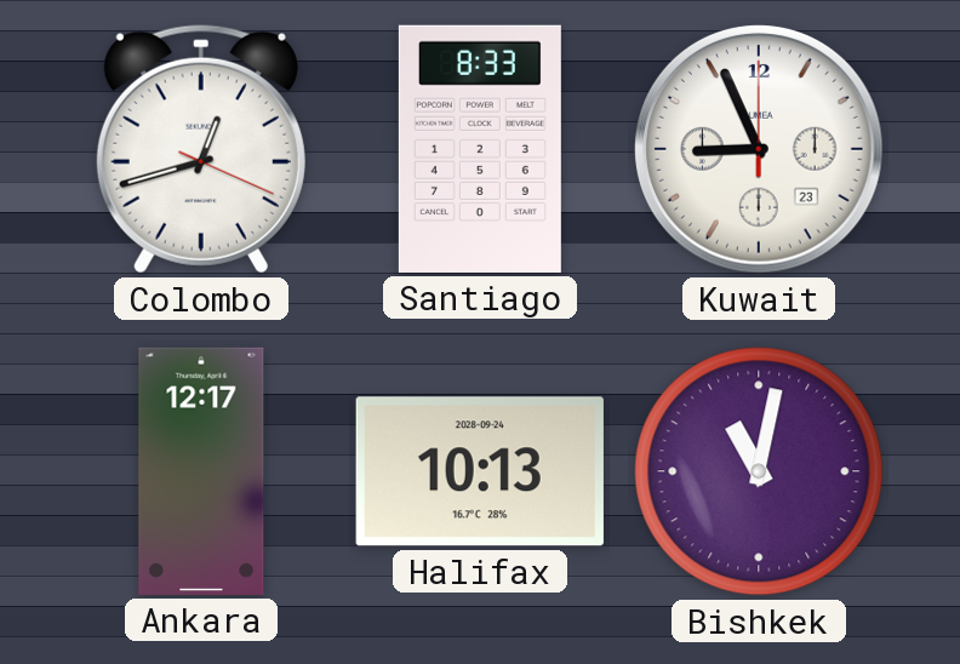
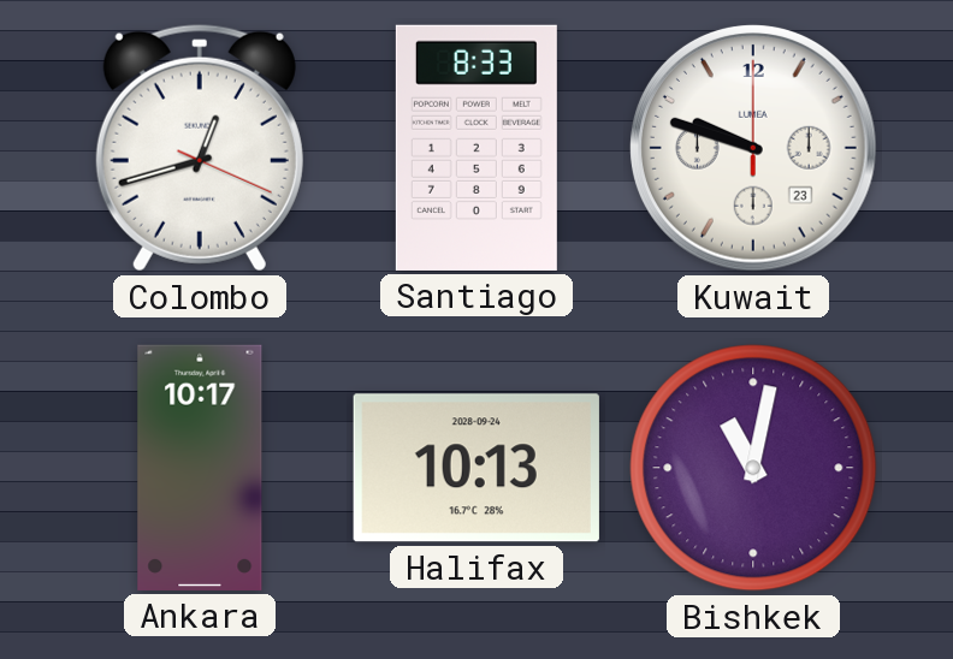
Kuwait: 8:56 -> 9:48 (753, 148)
Ankara: 12:17 -> 10:17 (200, 468)
